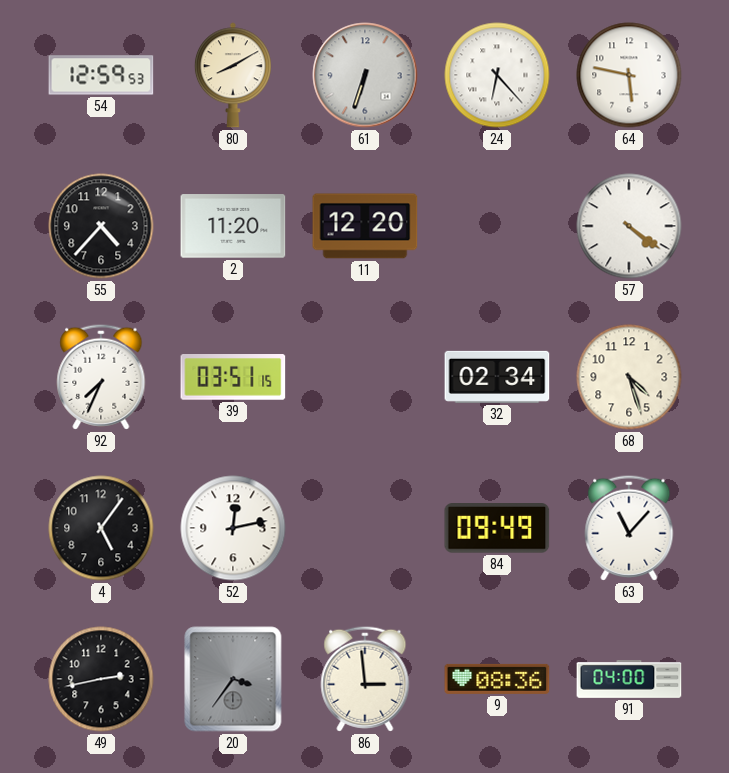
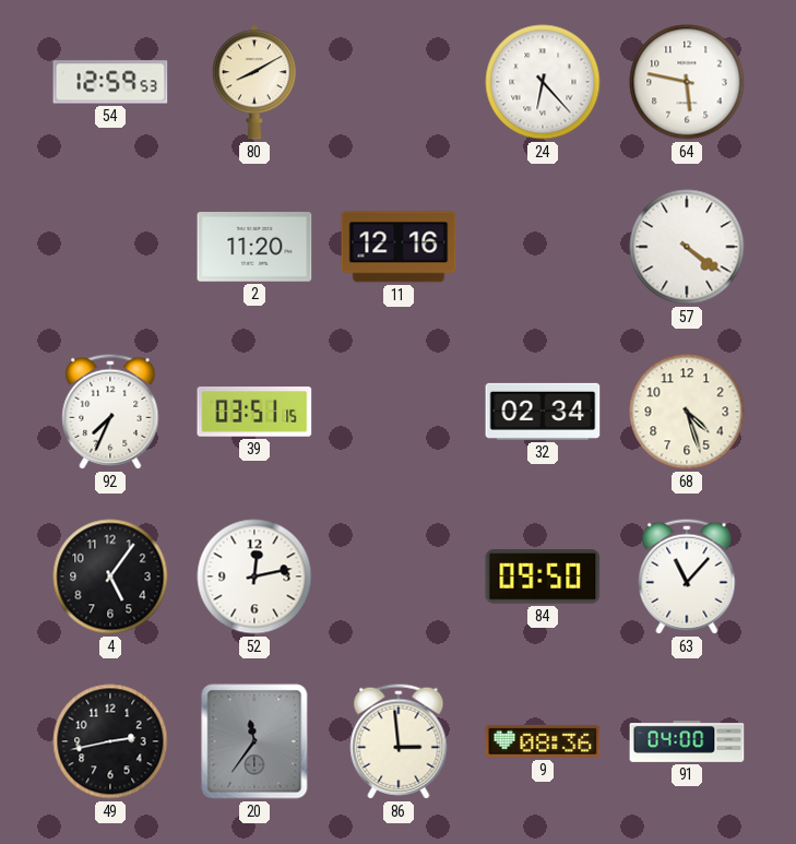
61: 6:33 -> none (365, 75)
55: 4:37 -> none (101, 226)
11: 12:20 -> 12:16 (399, 247)
84: 09:49 -> 09:50 (543, 578)
20: 3:36 -> 11:36 (254, 741)
